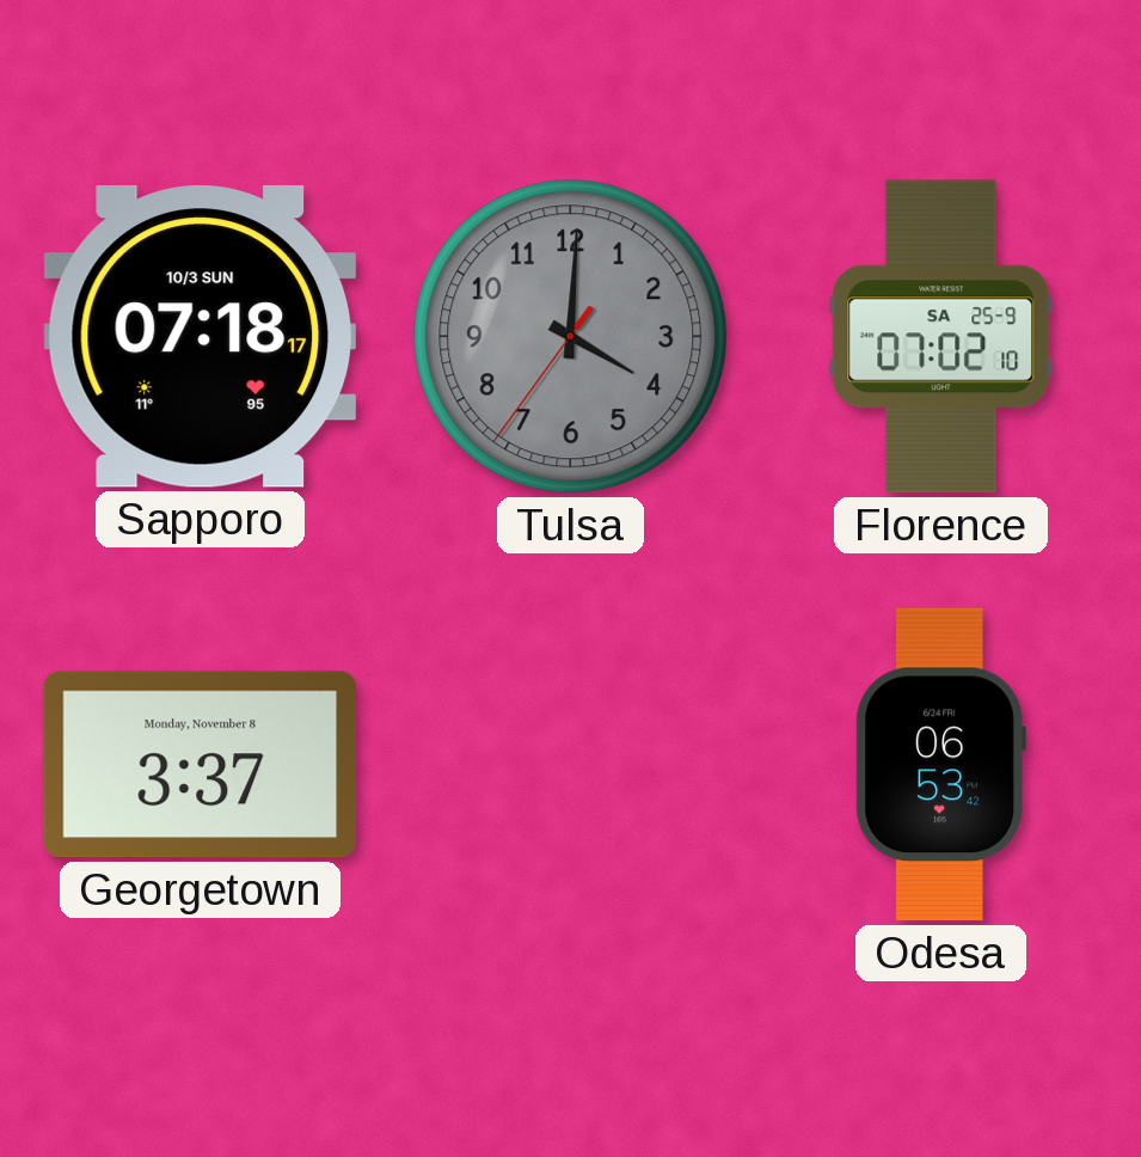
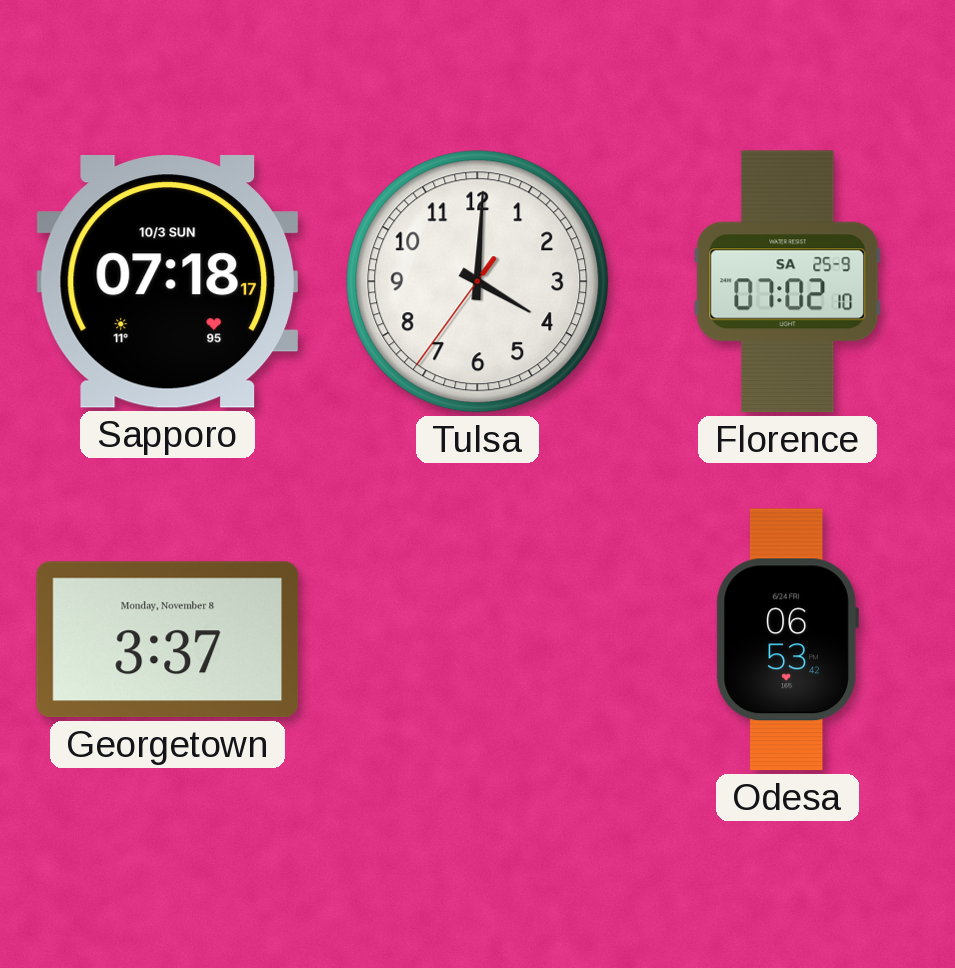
Tulsa dial: grey -> white (478, 282)
